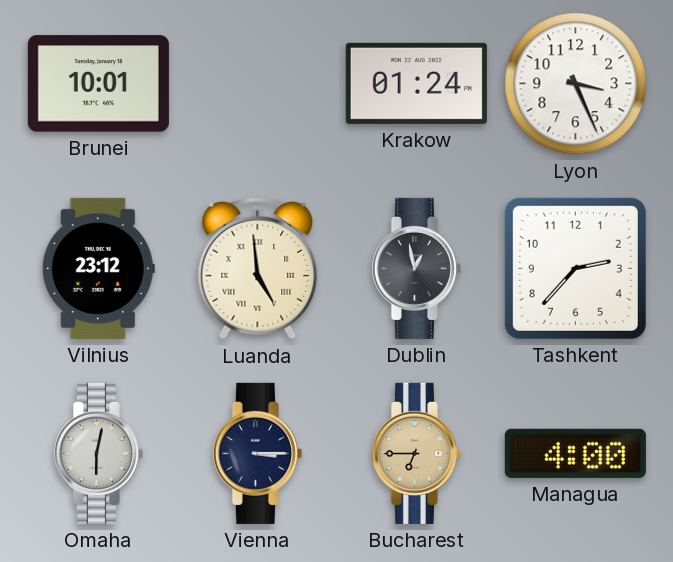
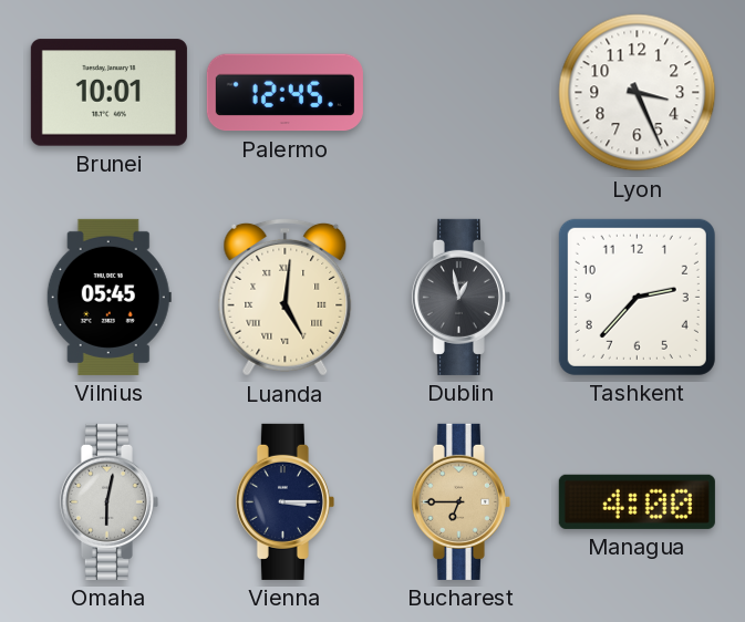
Palermo: none -> 12:45 (284, 93)
Krakow: 01:24 -> none (416, 83)
Vilnius: 23:12 -> 05:45 (108, 297)
Luanda: 4:59 -> 5:01 (286, 297)
